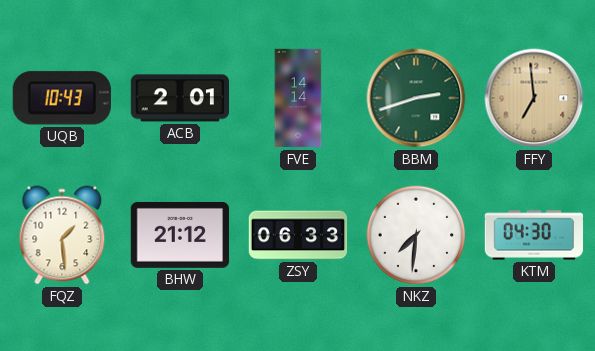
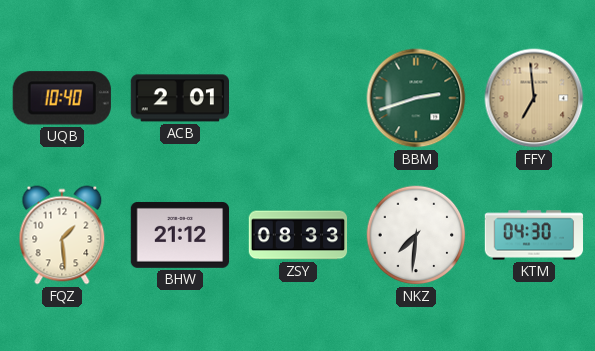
UQB: 10:43 -> 10:40 (62, 98)
FVE: 14:14 -> none (298, 98)
ZSY: 06:33 -> 08:33 (298, 235)
